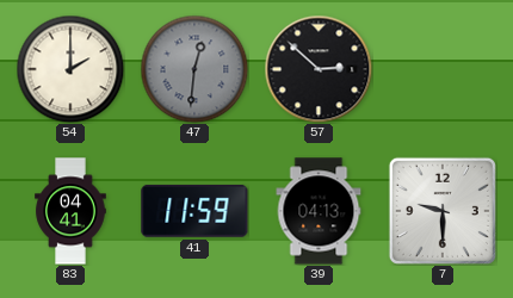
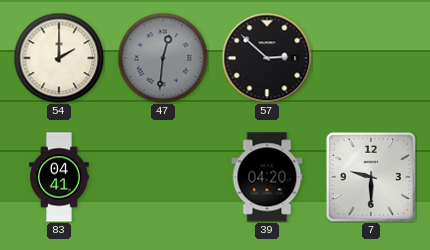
41: 11:59 -> none (194, 211)
39: 04:13 -> 04:20 (267, 177)
